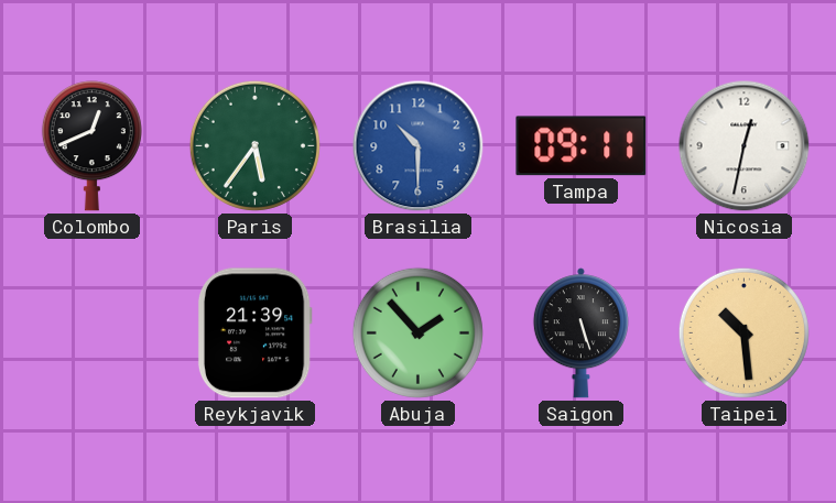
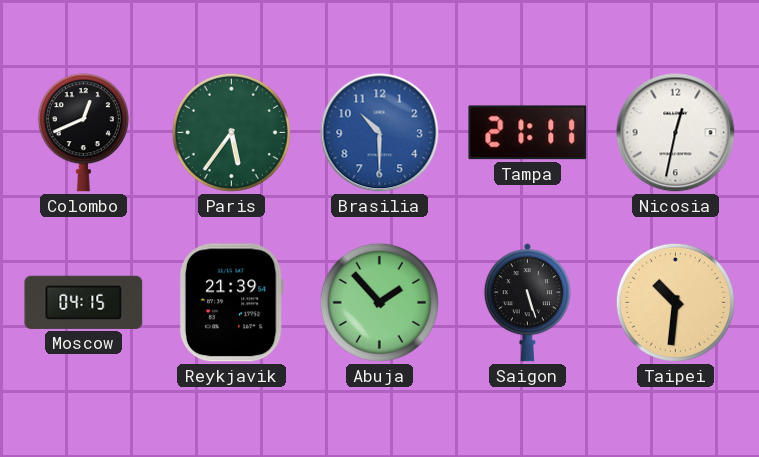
Tampa: 09:11 -> 21:11 (528, 133)
Moscow: none -> 04:15 (84, 302)
Taipei: 10:29 -> 10:31 (675, 302)
